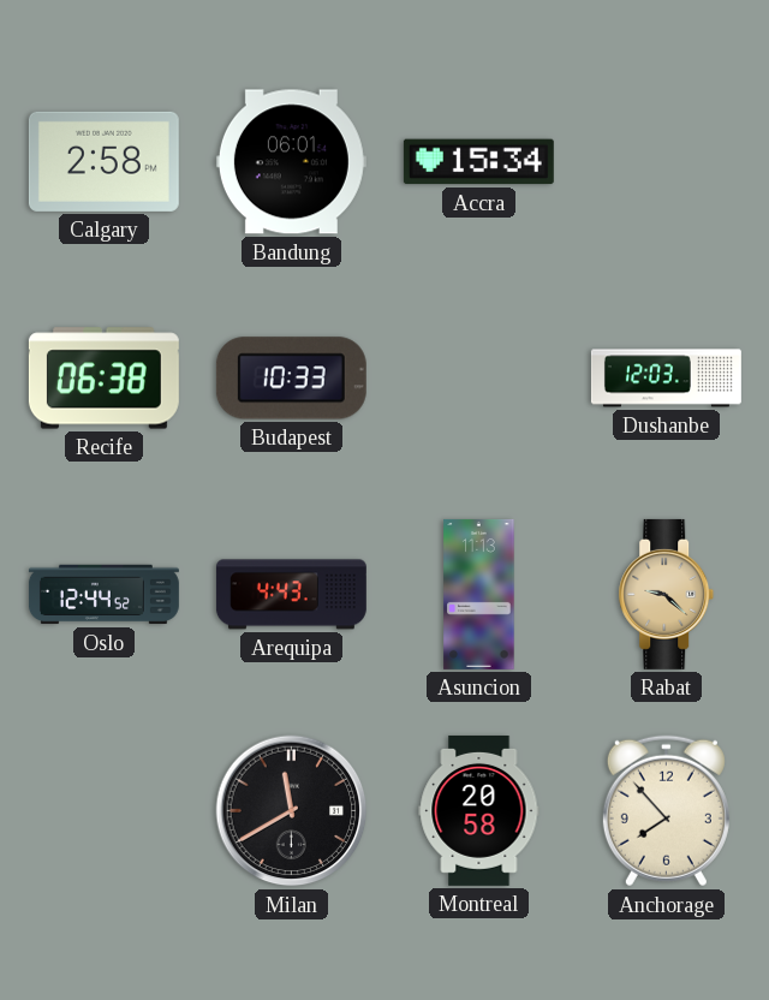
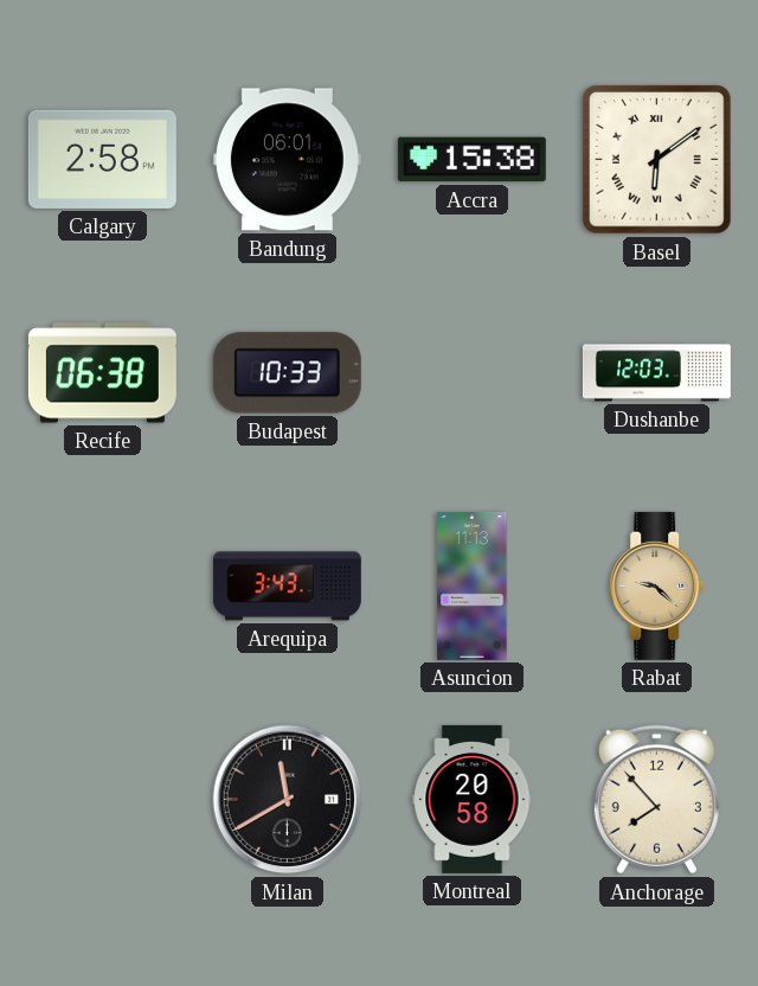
Accra: 15:34 -> 15:38 (471, 160)
Basel: none -> 6:09 (657, 160)
Oslo: 12:44 -> none (103, 595)
Arequipa: 4:43 -> 3:43 (287, 587)
